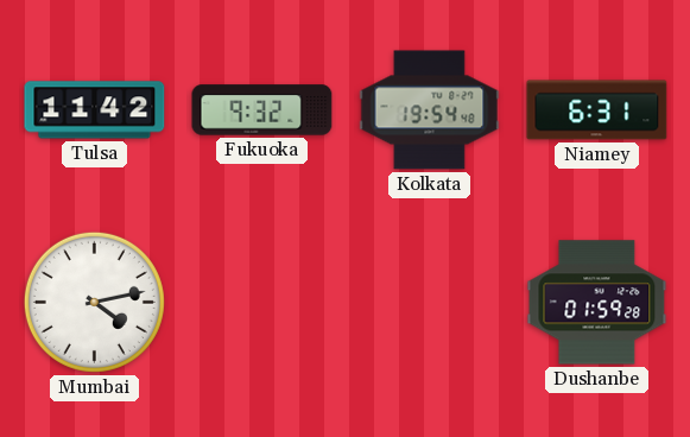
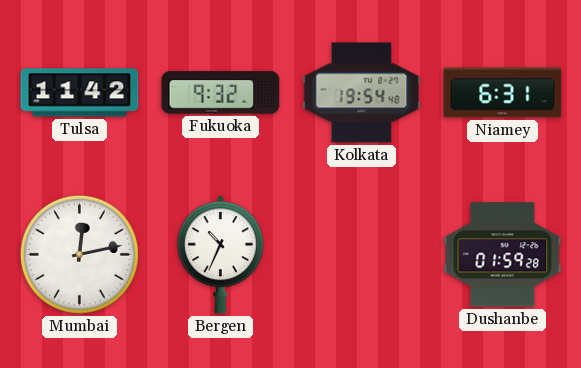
Mumbai: 4:13 -> 12:13 (79, 254)
Bergen: none -> 10:34 (220, 255)
